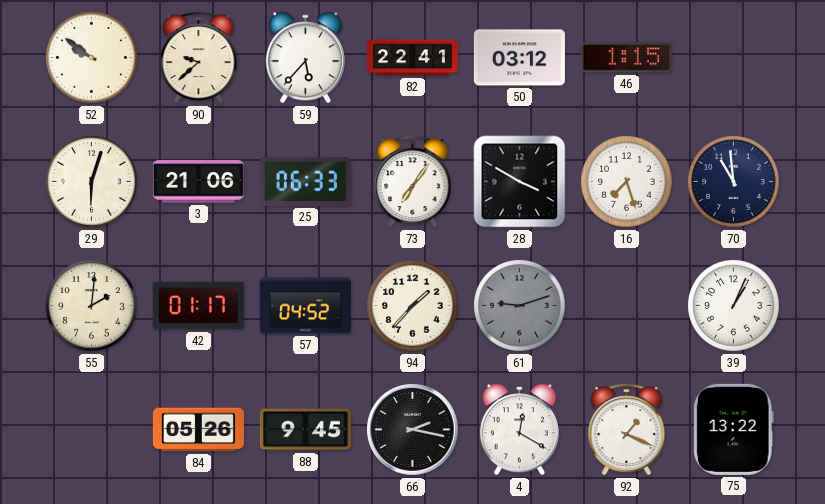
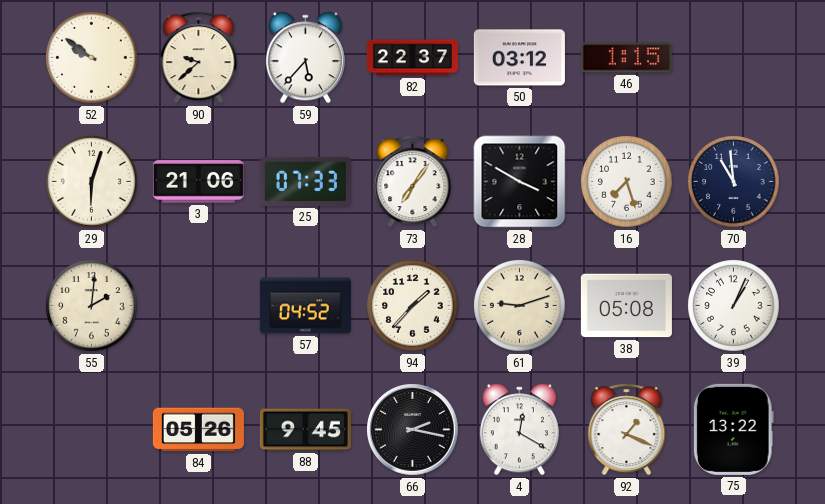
82: 22:41 -> 22:37 (412, 58)
25: 06:33 -> 07:33 (305, 181)
42: 01:17 -> none (198, 306)
61 dial: grey -> cream (520, 306)
38: none -> 05:08 (626, 306)
